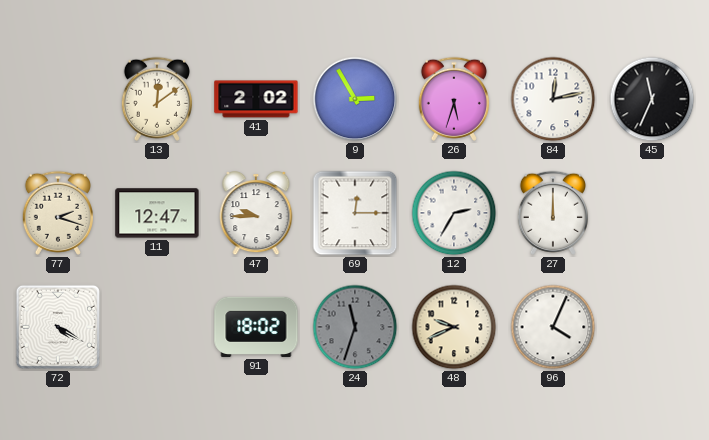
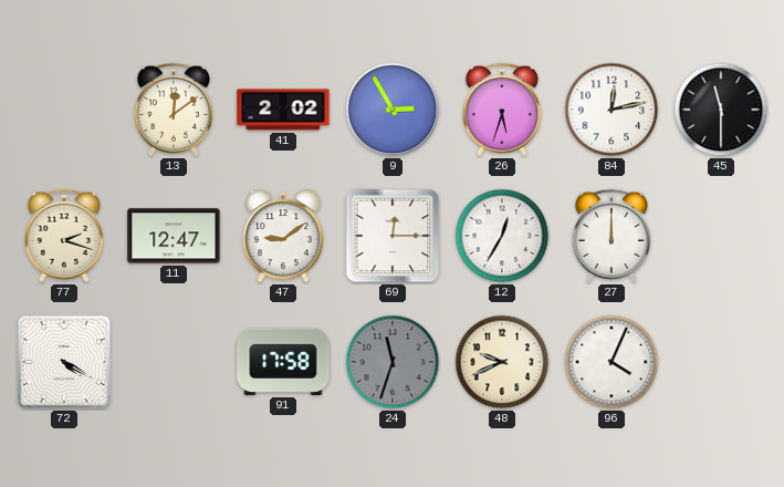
45: 11:34 -> 11:30 (721, 110)
47: 9:45 -> 9:09 (283, 237)
12: 2:35 -> 12:35 (502, 236)
91: 18:02 -> 17:58 (283, 362)
